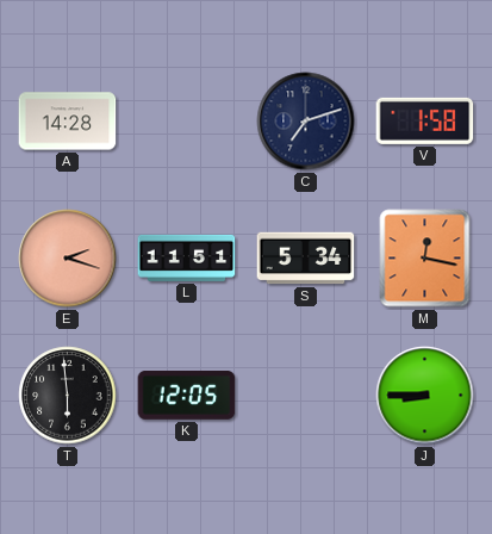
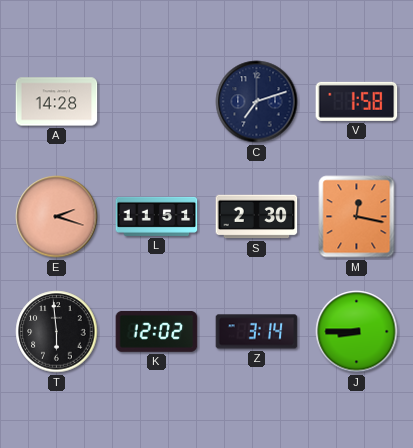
S: 5:34 -> 2:30 (257, 217)
K: 12:05 -> 12:02 (157, 331)
Z: none -> 3:14 (257, 332)
